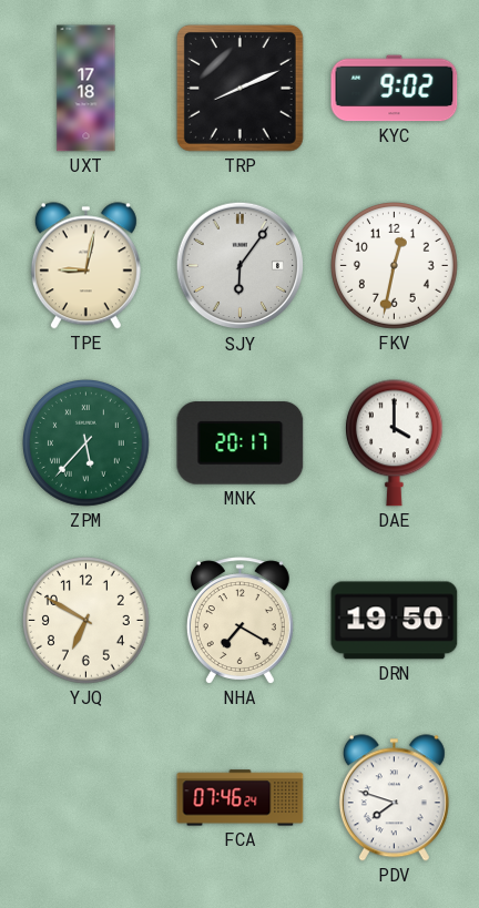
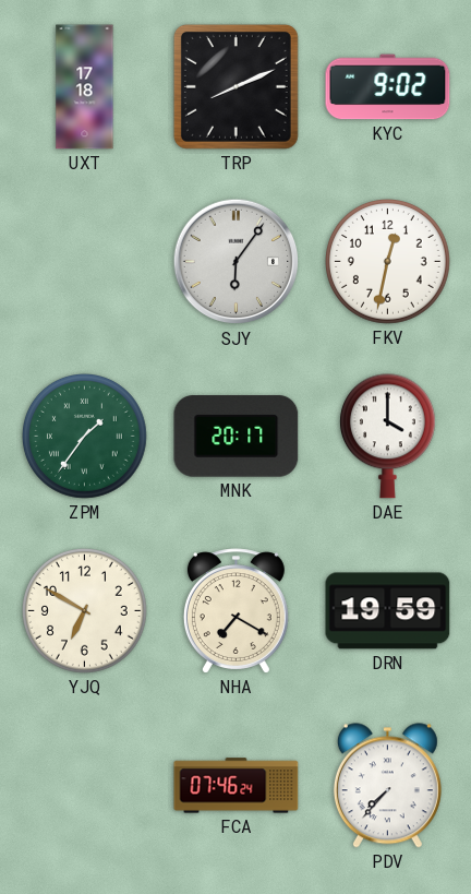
TPE: 9:02 -> none (85, 266)
ZPM: 5:37 -> 1:36 (85, 437)
DRN: 19:50 -> 19:59 (388, 611)
PDV: 7:48 -> 7:37 (387, 786)
